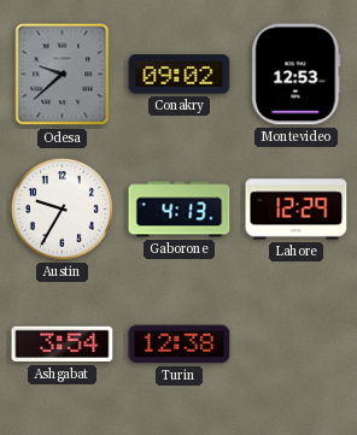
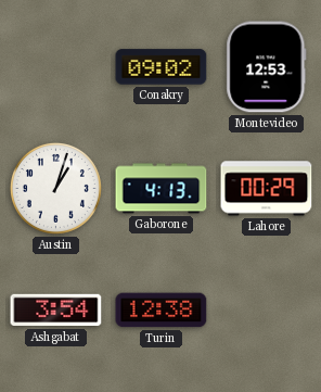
Odesa: 9:38 -> none (63, 75)
Austin: 9:35 -> 1:03 (55, 188)
Lahore: 12:29 -> 00:29 (267, 189)
